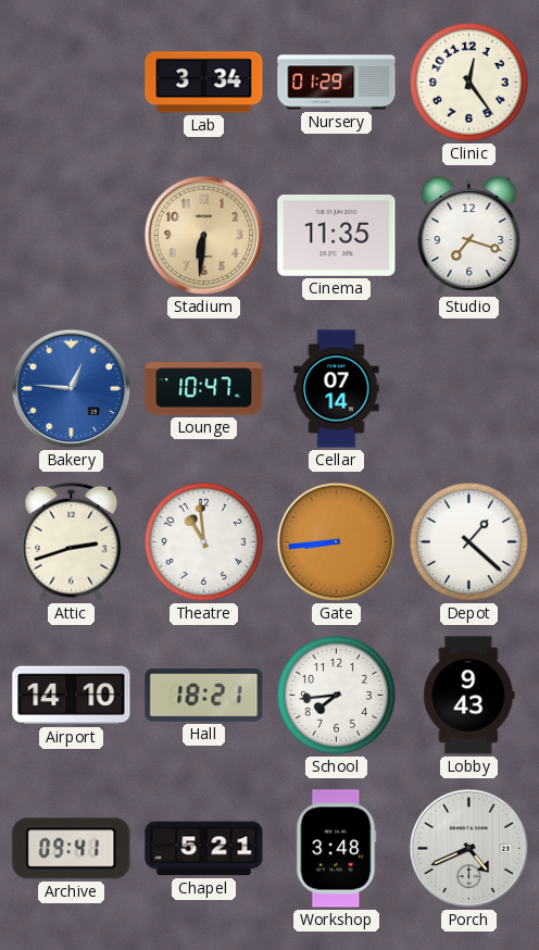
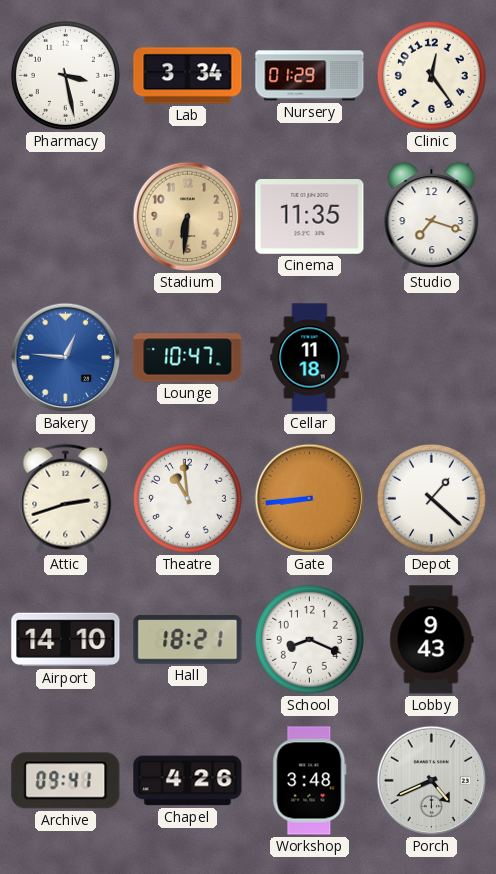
Pharmacy: none -> 3:28 (65, 75)
Cellar: 07:14 -> 11:18 (310, 358)
School: 7:44 -> 8:19 (309, 639)
Chapel: 5:21 -> 4:26 (188, 781)
